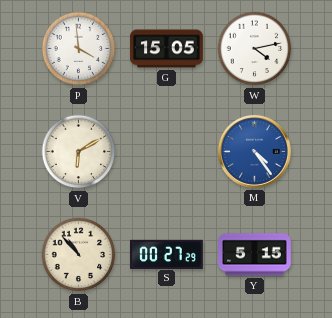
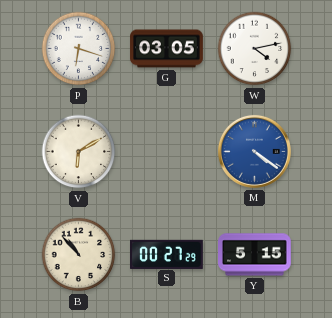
P: 3:59 -> 6:18 (79, 49)
G: 15:05 -> 03:05 (167, 49)
M: 4:24 -> 4:21 (254, 151)
